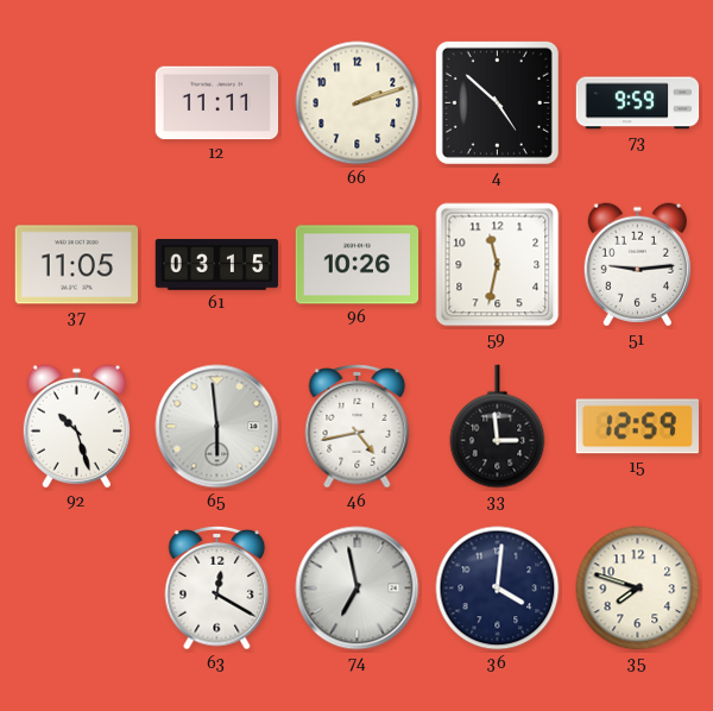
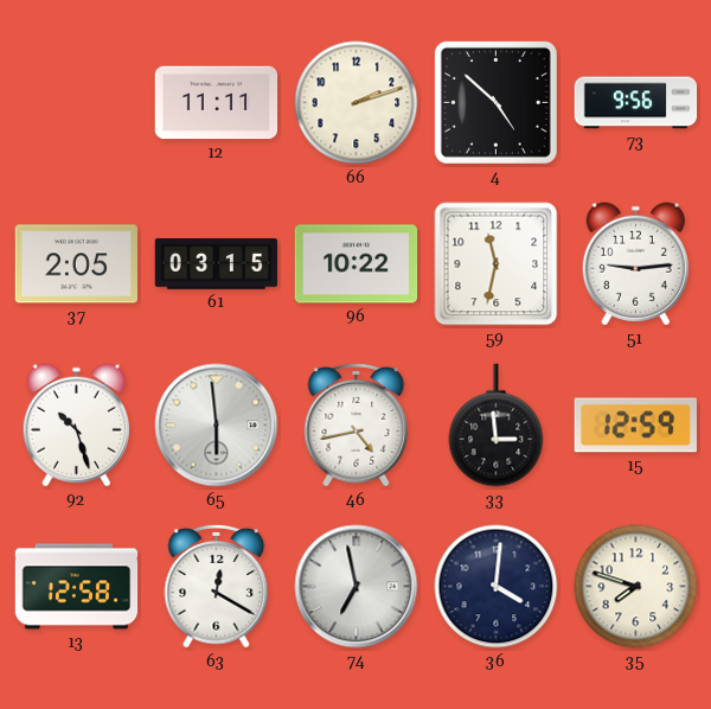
73: 9:59 -> 9:56 (636, 103)
37: 11:05 -> 2:05 (76, 264)
96: 10:26 -> 10:22 (357, 264)
13: none -> 12:58 (77, 587)
